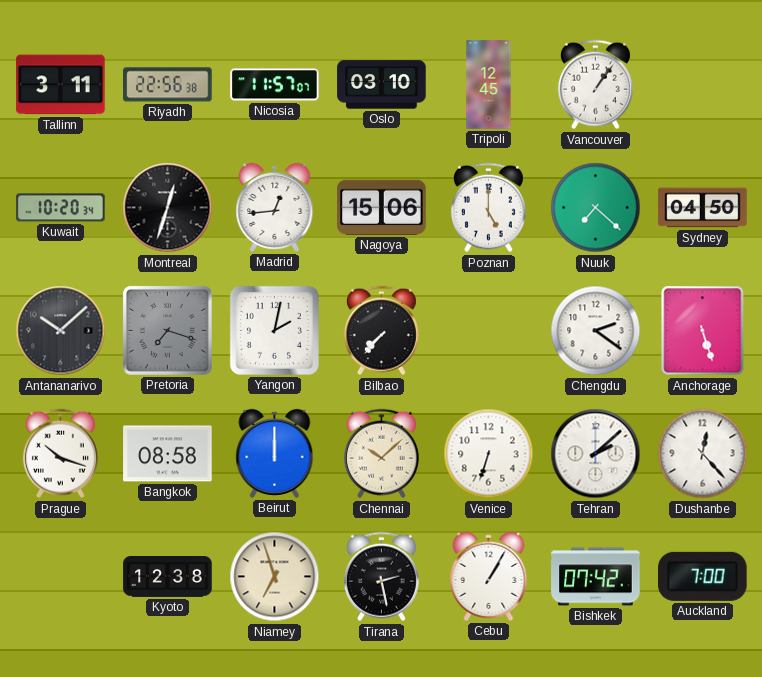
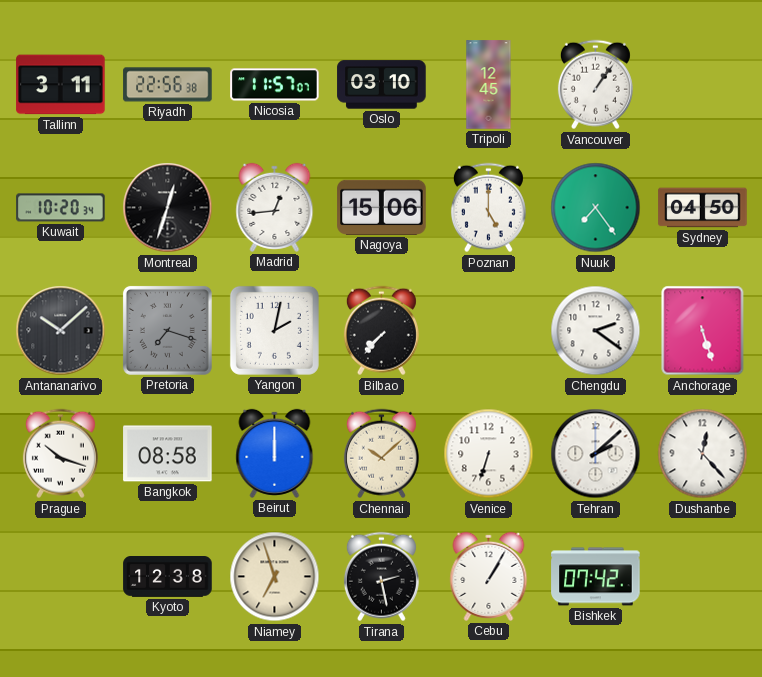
Nuuk: 7:22 -> 7:24 (596, 208)
Auckland: 7:00 -> none (703, 576)
